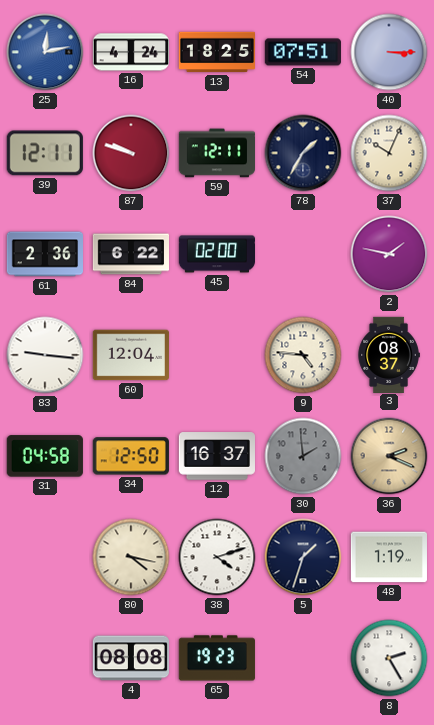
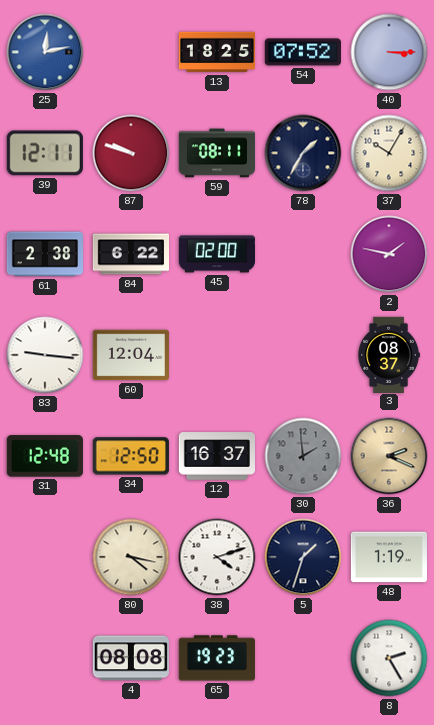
16: 4:24 -> none (130, 52)
54: 07:51 -> 07:52 (303, 52)
59: 12:11 -> 08:11 (216, 153)
37: 10:04 -> 10:05 (389, 153)
61: 2:36 -> 2:38 (44, 254)
9: 4:46 -> none (303, 355)
31: 04:58 -> 12:48 (45, 456)
